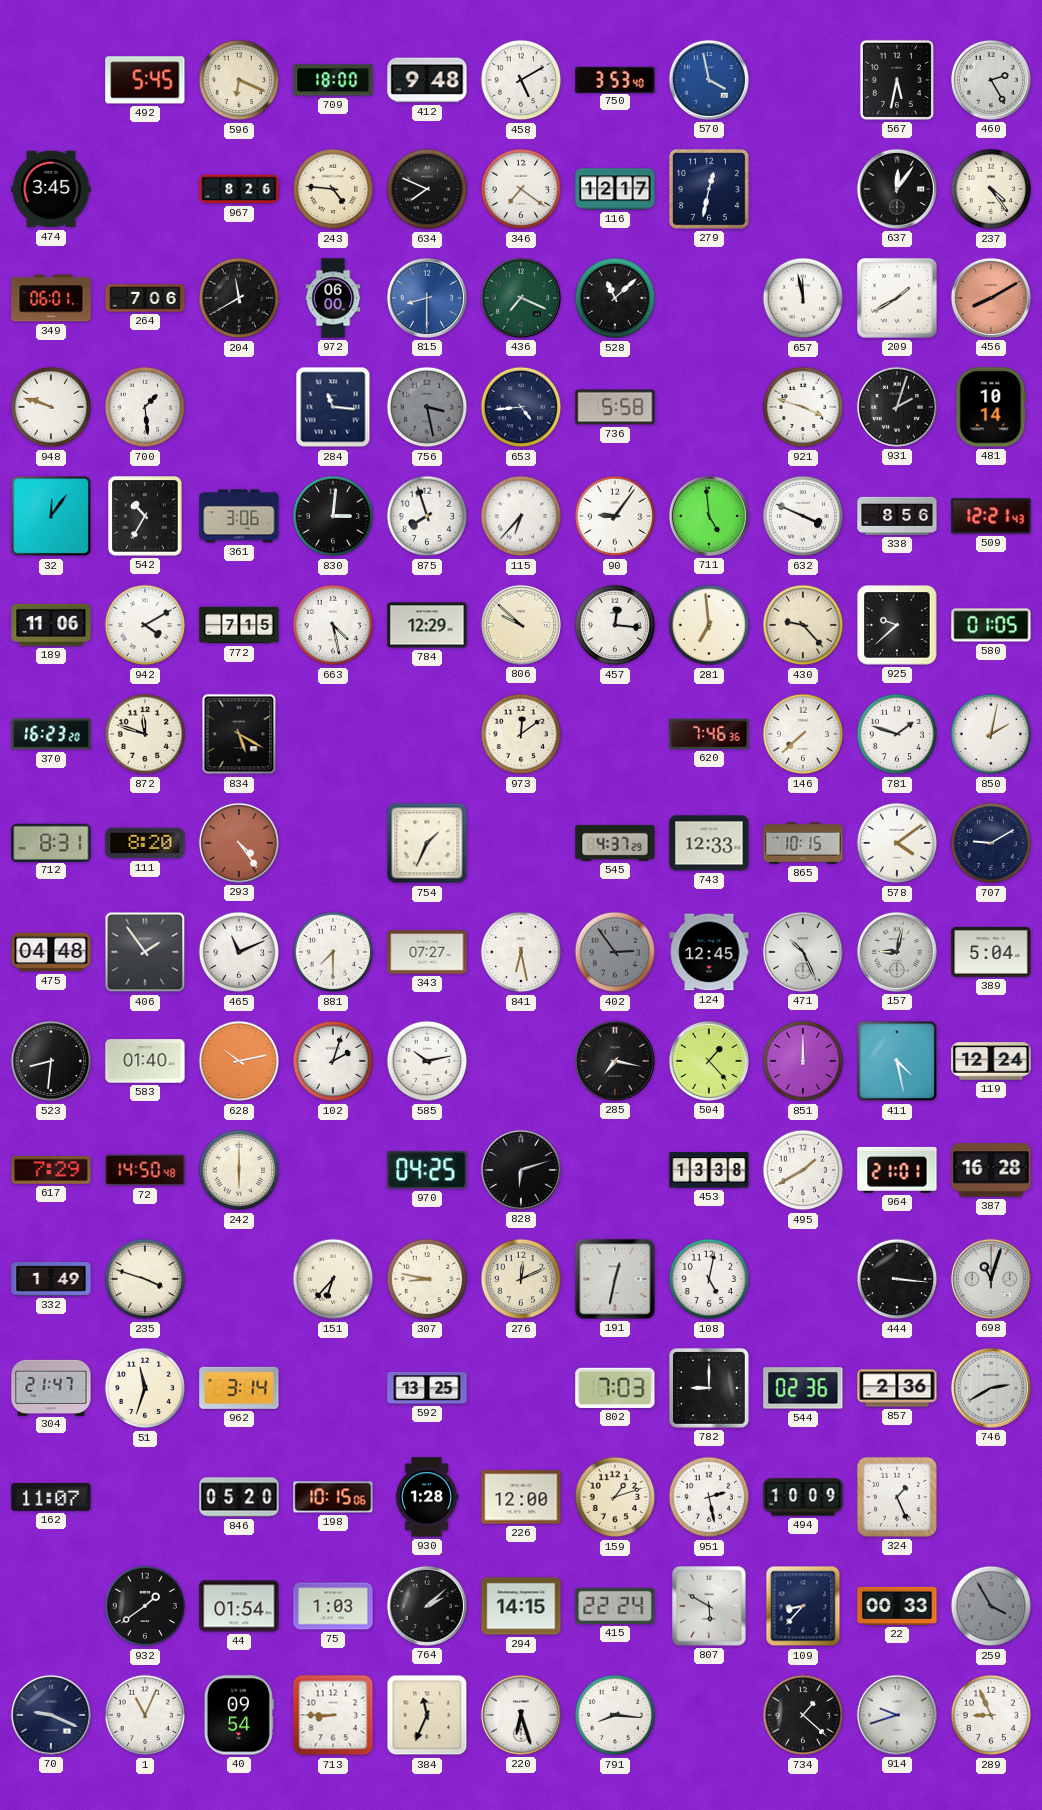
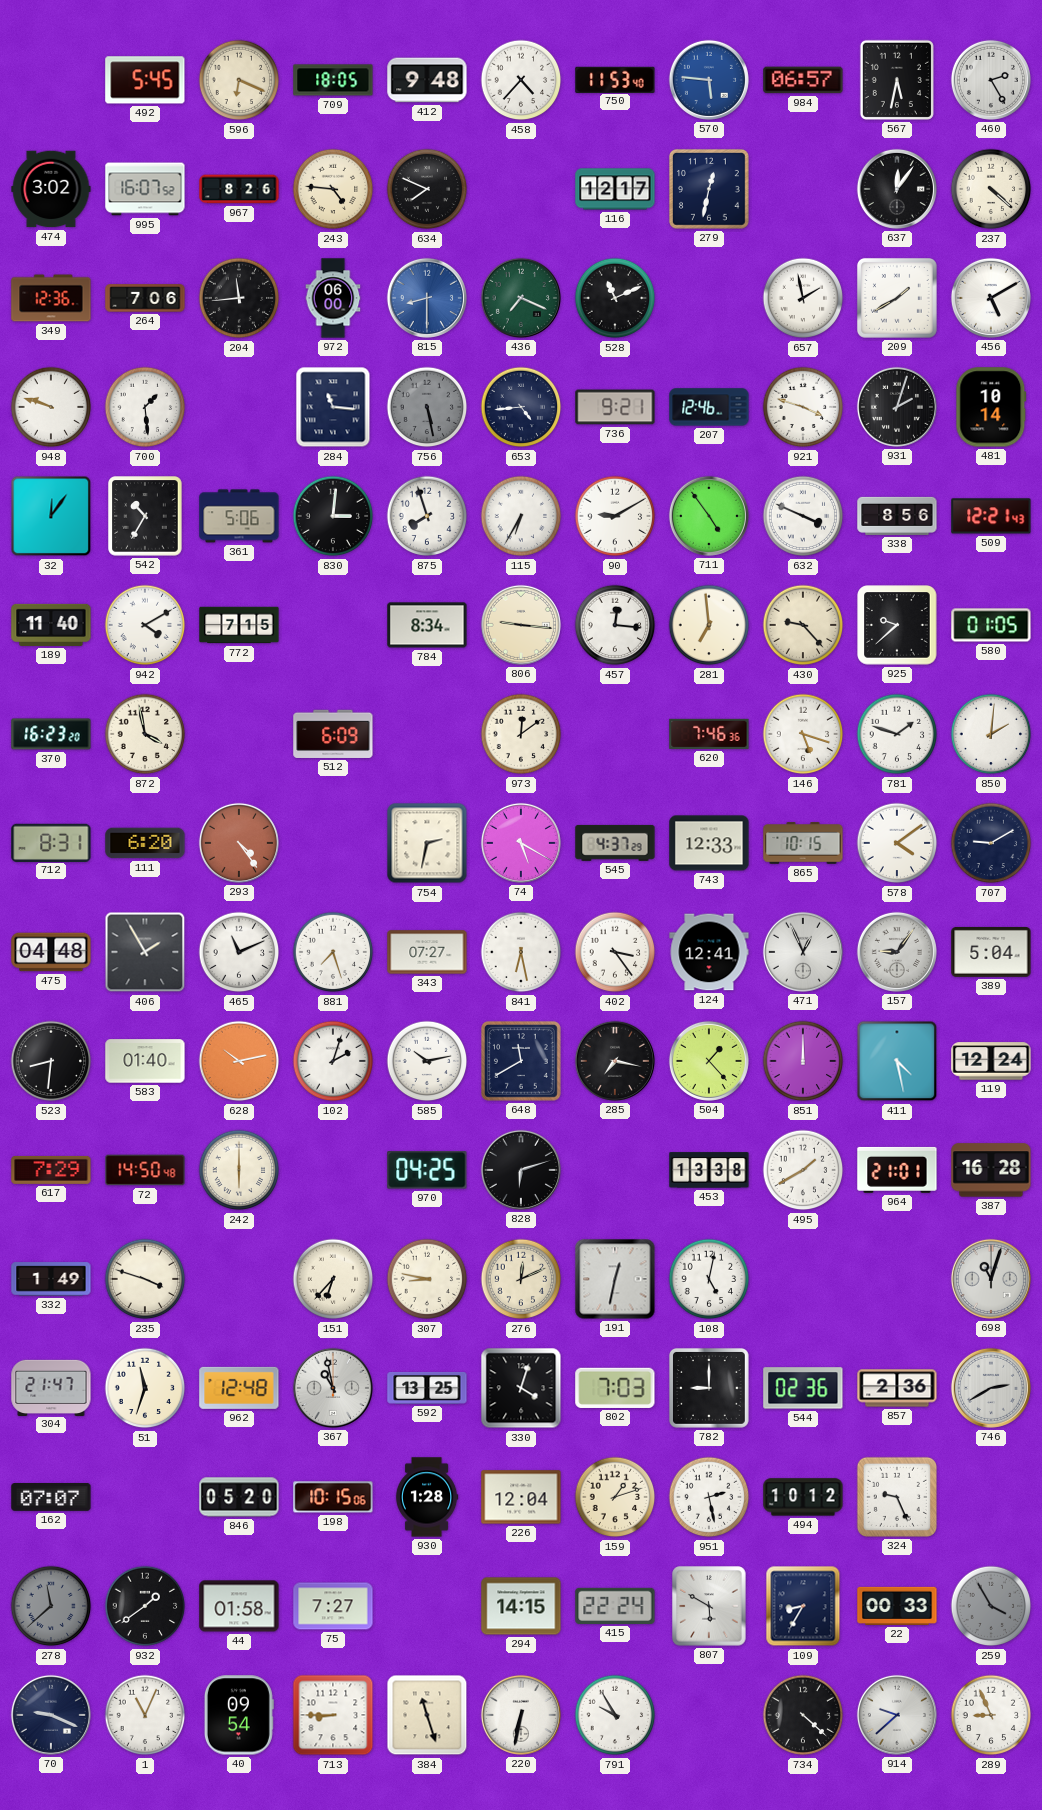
709: 18:00 -> 18:05 (333, 80)
458: 5:10 -> 4:37 (521, 80)
750: 3:53 -> 11:53 (615, 79)
570: 3:58 -> 5:46 (709, 80)
984: none -> 06:57 (803, 80)
474: 3:45 -> 3:02 (51, 189)
995: none -> 16:07 (145, 189)
346: 7:21 -> none (521, 189)
237: 4:24 -> 4:22 (991, 189)
349: 06:01 -> 12:36 (51, 298)
204: 11:40 -> 11:44 (239, 298)
528: 11:08 -> 11:11 (615, 298)
657: 11:58 -> 1:58 (803, 298)
456: 8:10 -> 5:10 (991, 298)
456 dial: salmon -> white (991, 298)
756: 3:28 -> 5:28 (427, 407)
736: 5:58 -> 9:21 (615, 407)
207: none -> 12:46 (709, 407)
361: 3:06 -> 5:06 (239, 516)
115: 6:37 -> 6:35 (521, 516)
90: 9:06 -> 9:10 (615, 516)
711: 4:59 -> 4:54 (709, 516)
189: 11:06 -> 11:40 (51, 625)
663: 4:28 -> none (333, 625)
784: 12:29 -> 8:34 (427, 625)
806: 9:52 -> 9:16 (521, 625)
872: 11:48 -> 3:58 (145, 734)
834: 5:20 -> none (239, 734)
512: none -> 6:09 (333, 734)
146: 7:38 -> 5:18 (803, 734)
850: 2:02 -> 2:01 (991, 734)
111: 8:20 -> 6:20 (145, 843)
754: 1:34 -> 2:32 (427, 843)
74: none -> 5:20 (521, 843)
406: 1:54 -> 1:55 (145, 952)
881: 7:30 -> 7:27 (333, 952)
402: 2:54 -> 3:24 (615, 952)
402 dial: grey -> white (615, 952)
124: 12:45 -> 12:41 (709, 952)
471: 10:26 -> 12:56 (803, 952)
157: 9:02 -> 9:06 (897, 952)
648: none -> 11:40 (521, 1061)
444: 3:16 -> none (897, 1279)
962: 3:14 -> 12:48 (239, 1388)
367: none -> 10:58 (333, 1388)
330: none -> 4:03 (521, 1388)
162: 11:07 -> 07:07 (51, 1498)
226: 12:00 -> 12:04 (521, 1497)
494: 10:09 -> 10:12 (803, 1497)
324: 1:26 -> 9:26 (897, 1497)
278: none -> 11:38 (51, 1606)
44: 01:54 -> 01:58 (239, 1606)
75: 1:03 -> 7:27 (333, 1606)
764: 2:08 -> none (427, 1606)
109: 8:37 -> 8:35 (803, 1606)
384: 11:34 -> 11:27 (427, 1715)
220: 6:27 -> 6:32 (521, 1715)
791: 8:16 -> 9:55 (615, 1715)
734: 1:22 -> 4:22 (803, 1715)
914: 9:42 -> 9:38 (897, 1715)
